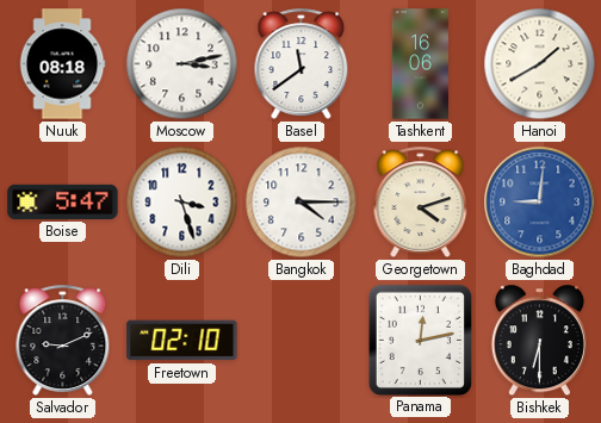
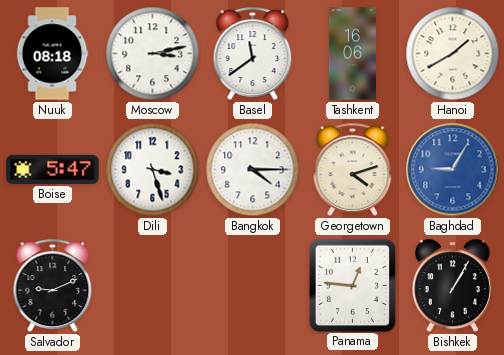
Baghdad: 9:01 -> 9:05 (453, 170)
Freetown: 02:10 -> none (182, 341)
Panama: 12:13 -> 12:46 (352, 285)
Bishkek: 6:30 -> 1:05 (452, 286)
